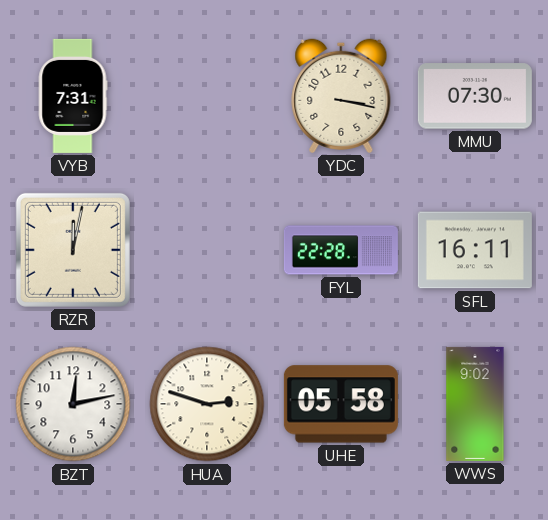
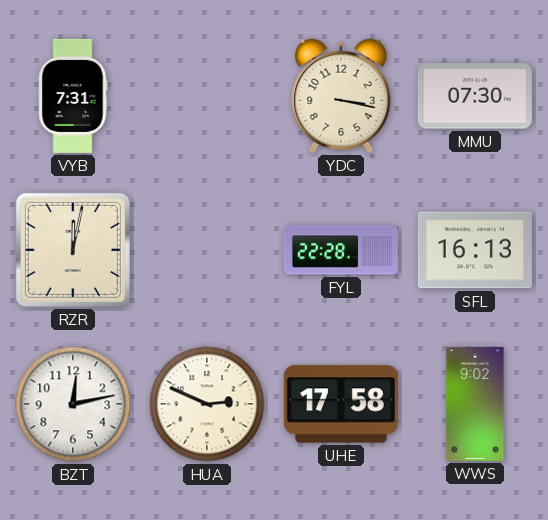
SFL: 16:11 -> 16:13 (475, 250)
HUA: 2:48 -> 2:49 (207, 404)
UHE: 05:58 -> 17:58 (341, 404)
